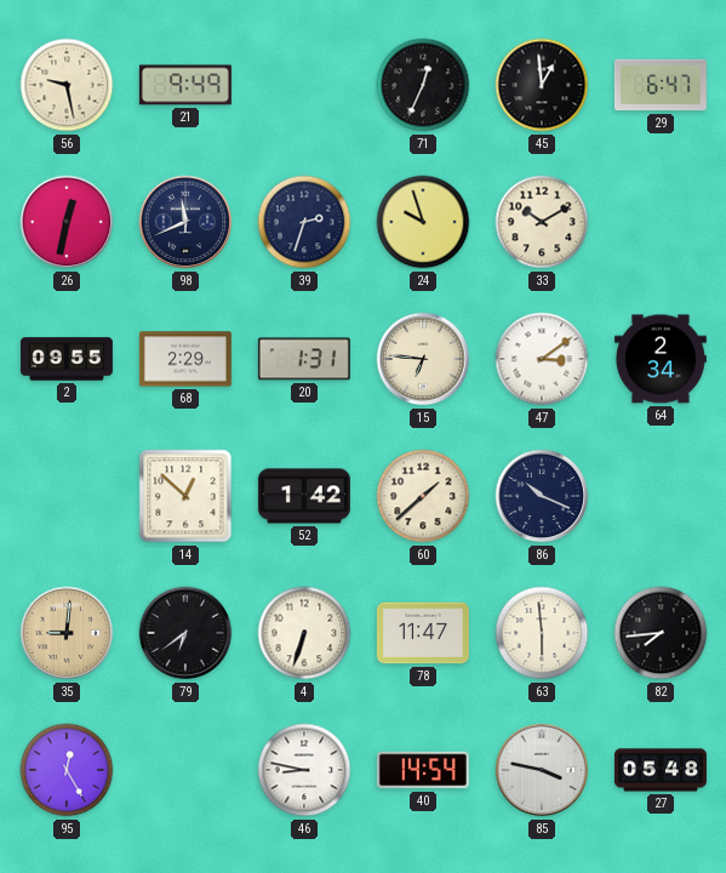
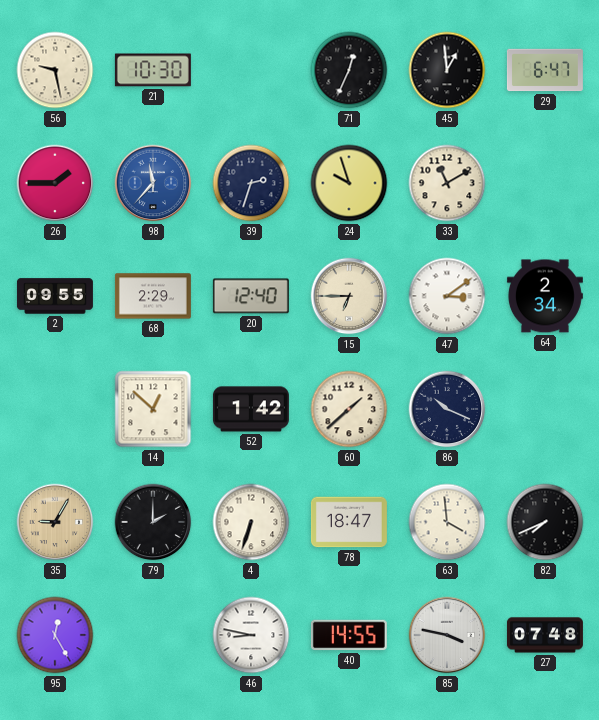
21: 9:49 -> 10:30 (153, 70)
26: 12:32 -> 1:45 (55, 183)
98: 11:41 -> 11:37 (153, 183)
98 dial: navy -> blue (153, 183)
33: 10:10 -> 11:10 (447, 183)
20: 1:31 -> 12:40 (251, 296)
15: 6:46 -> 6:45 (349, 296)
35: 9:01 -> 9:05 (55, 522)
79: 6:39 -> 2:00 (153, 522)
78: 11:47 -> 18:47 (349, 522)
63: 5:59 -> 3:59 (447, 522)
82: 7:44 -> 7:41 (545, 522)
40: 14:54 -> 14:55 (349, 635)
27: 05:48 -> 07:48 (545, 635)
